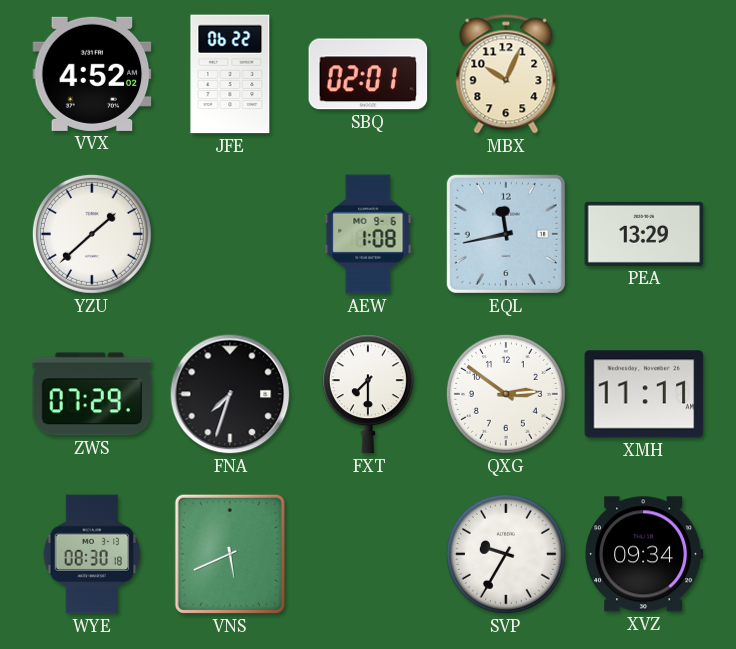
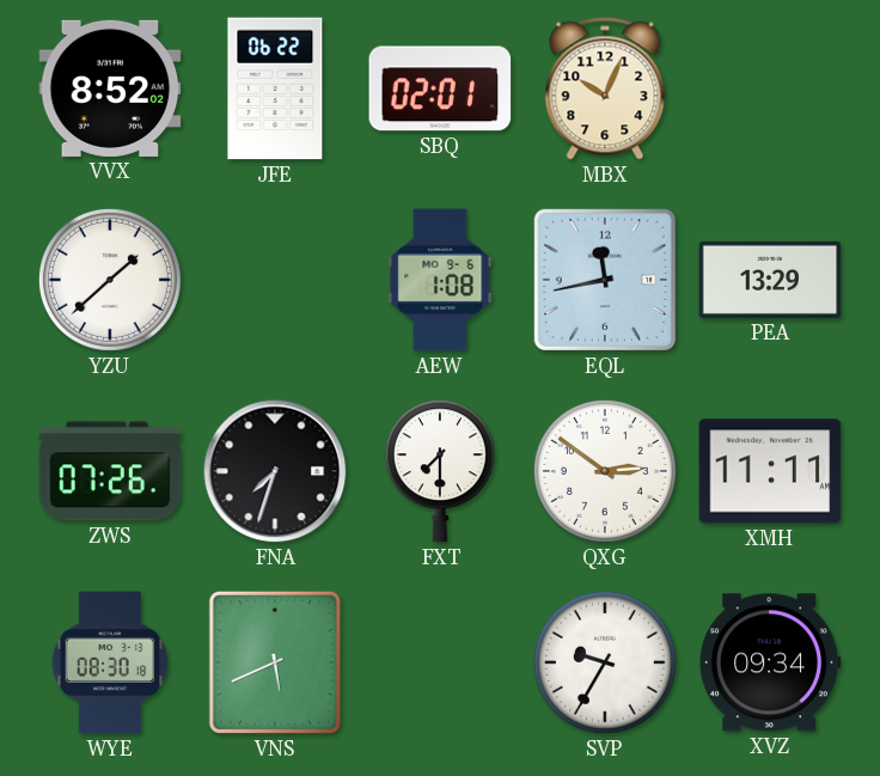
VVX: 4:52 -> 8:52 (110, 88)
ZWS: 07:29 -> 07:26 (110, 471)
